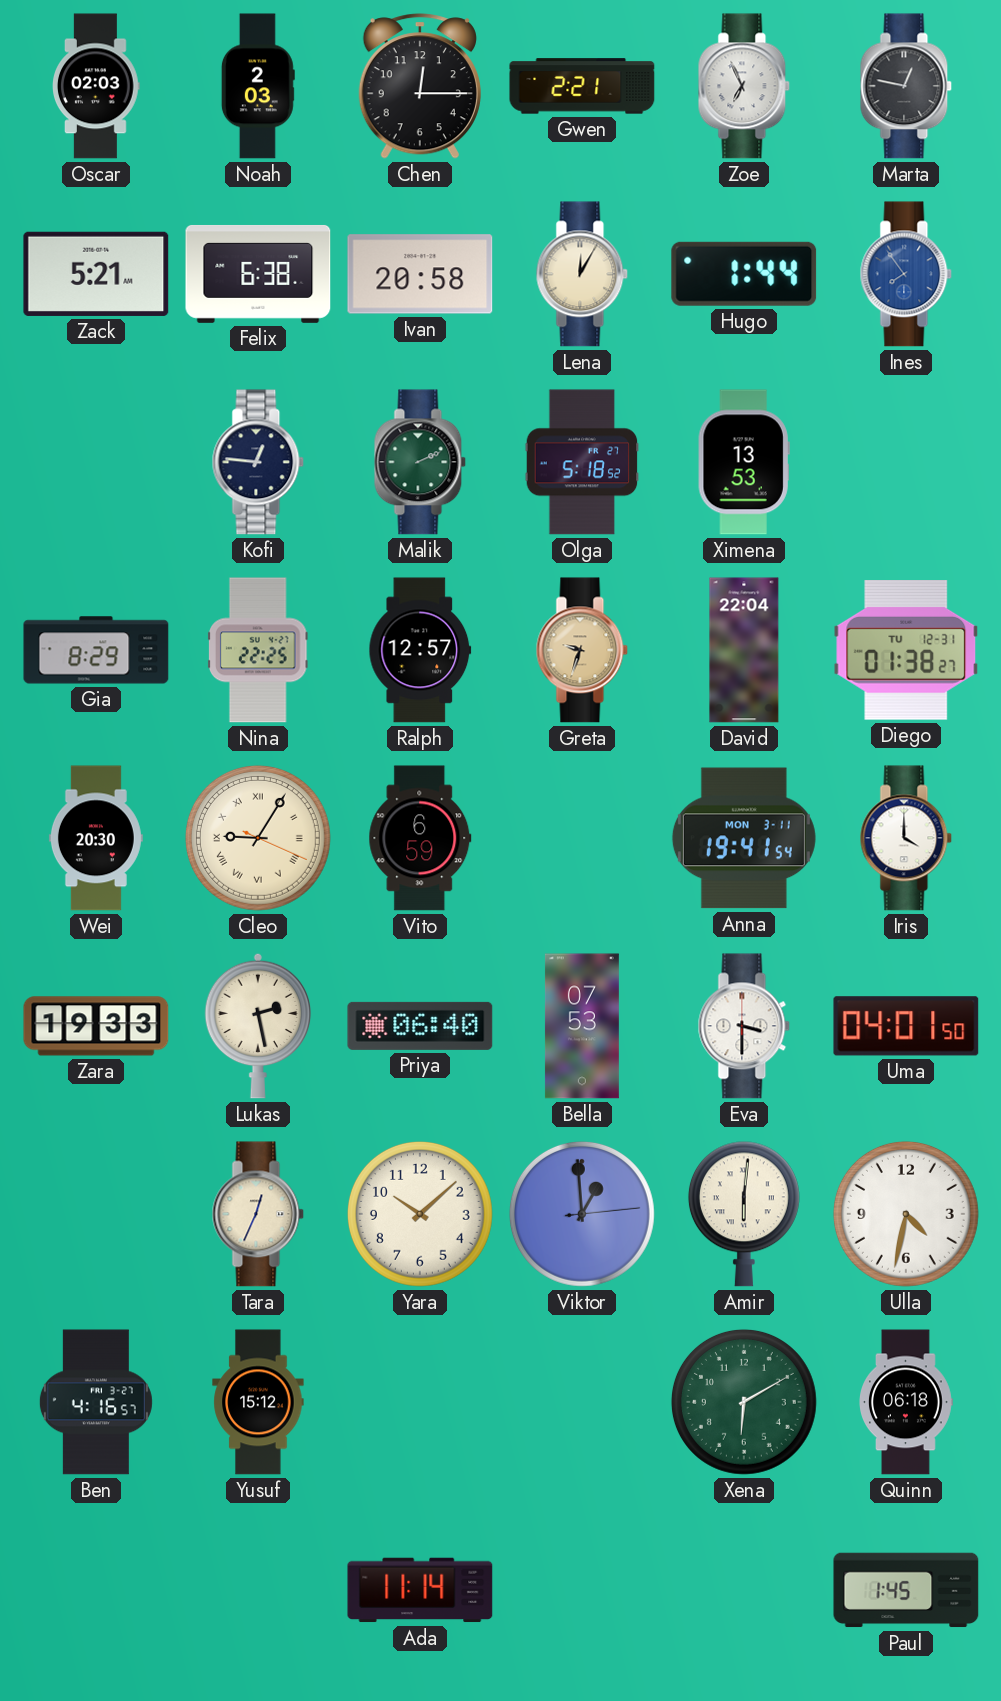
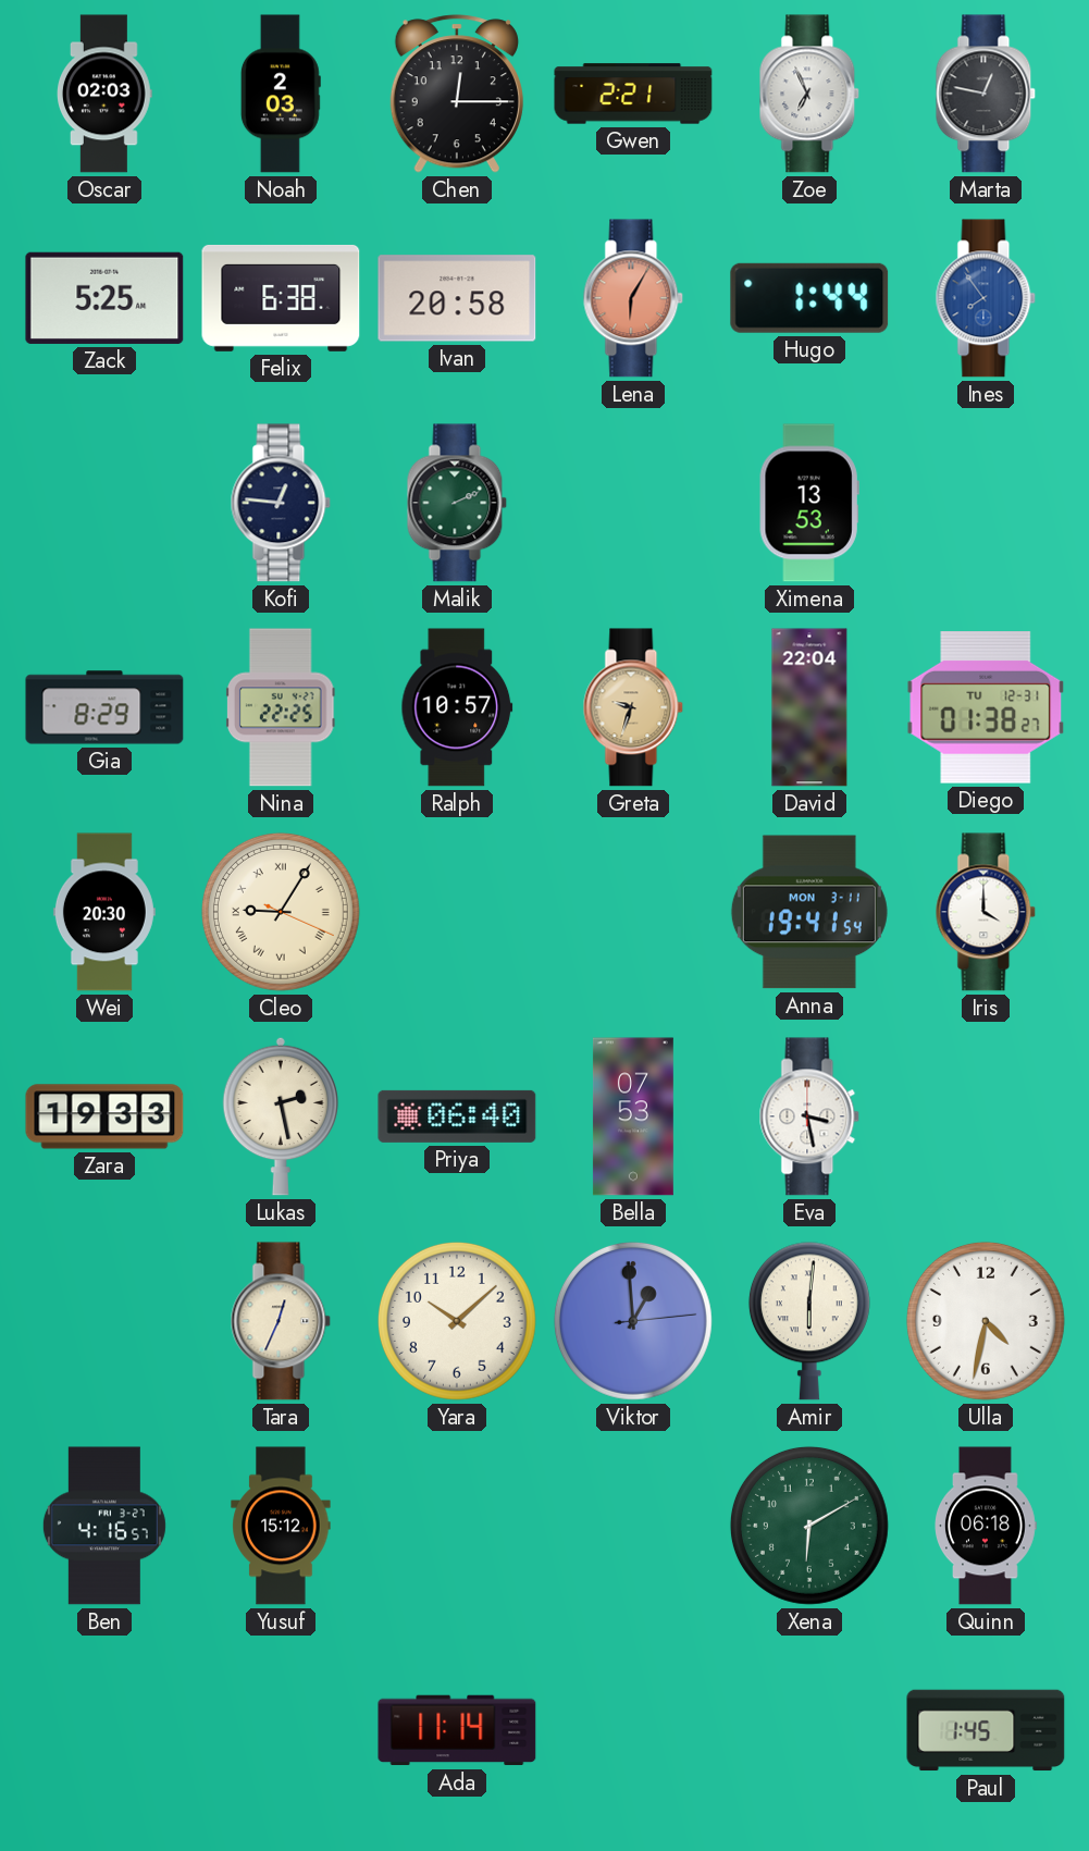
Zack: 5:21 -> 5:25 (104, 298)
Lena: 12:05 -> 6:05 (633, 298)
Lena dial: cream -> salmon (633, 298)
Olga: 5:18 -> none (582, 462)
Ralph: 12:57 -> 10:57 (457, 707)
Vito: 6:59 -> none (420, 838)
Eva: 3:30 -> 3:28 (809, 1116)
Uma: 04:01 -> none (906, 1026)
